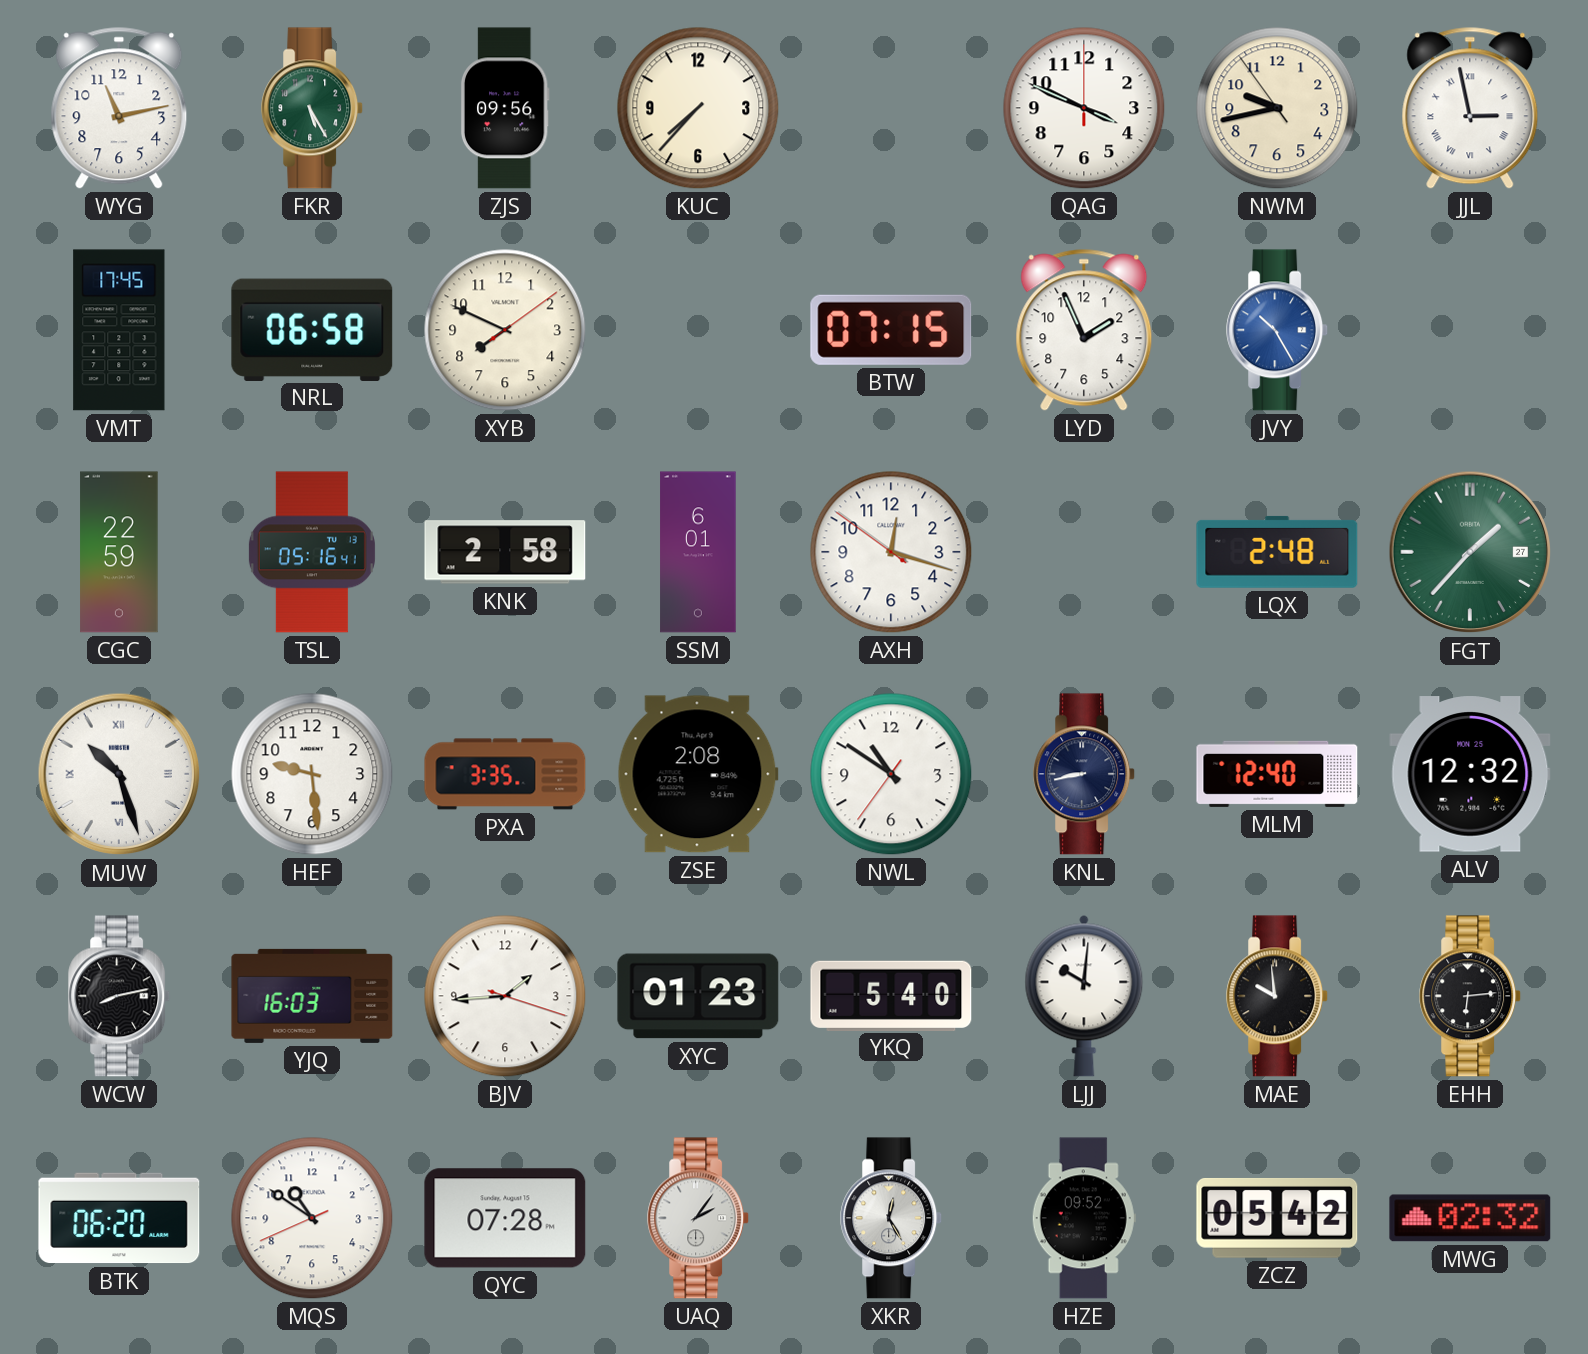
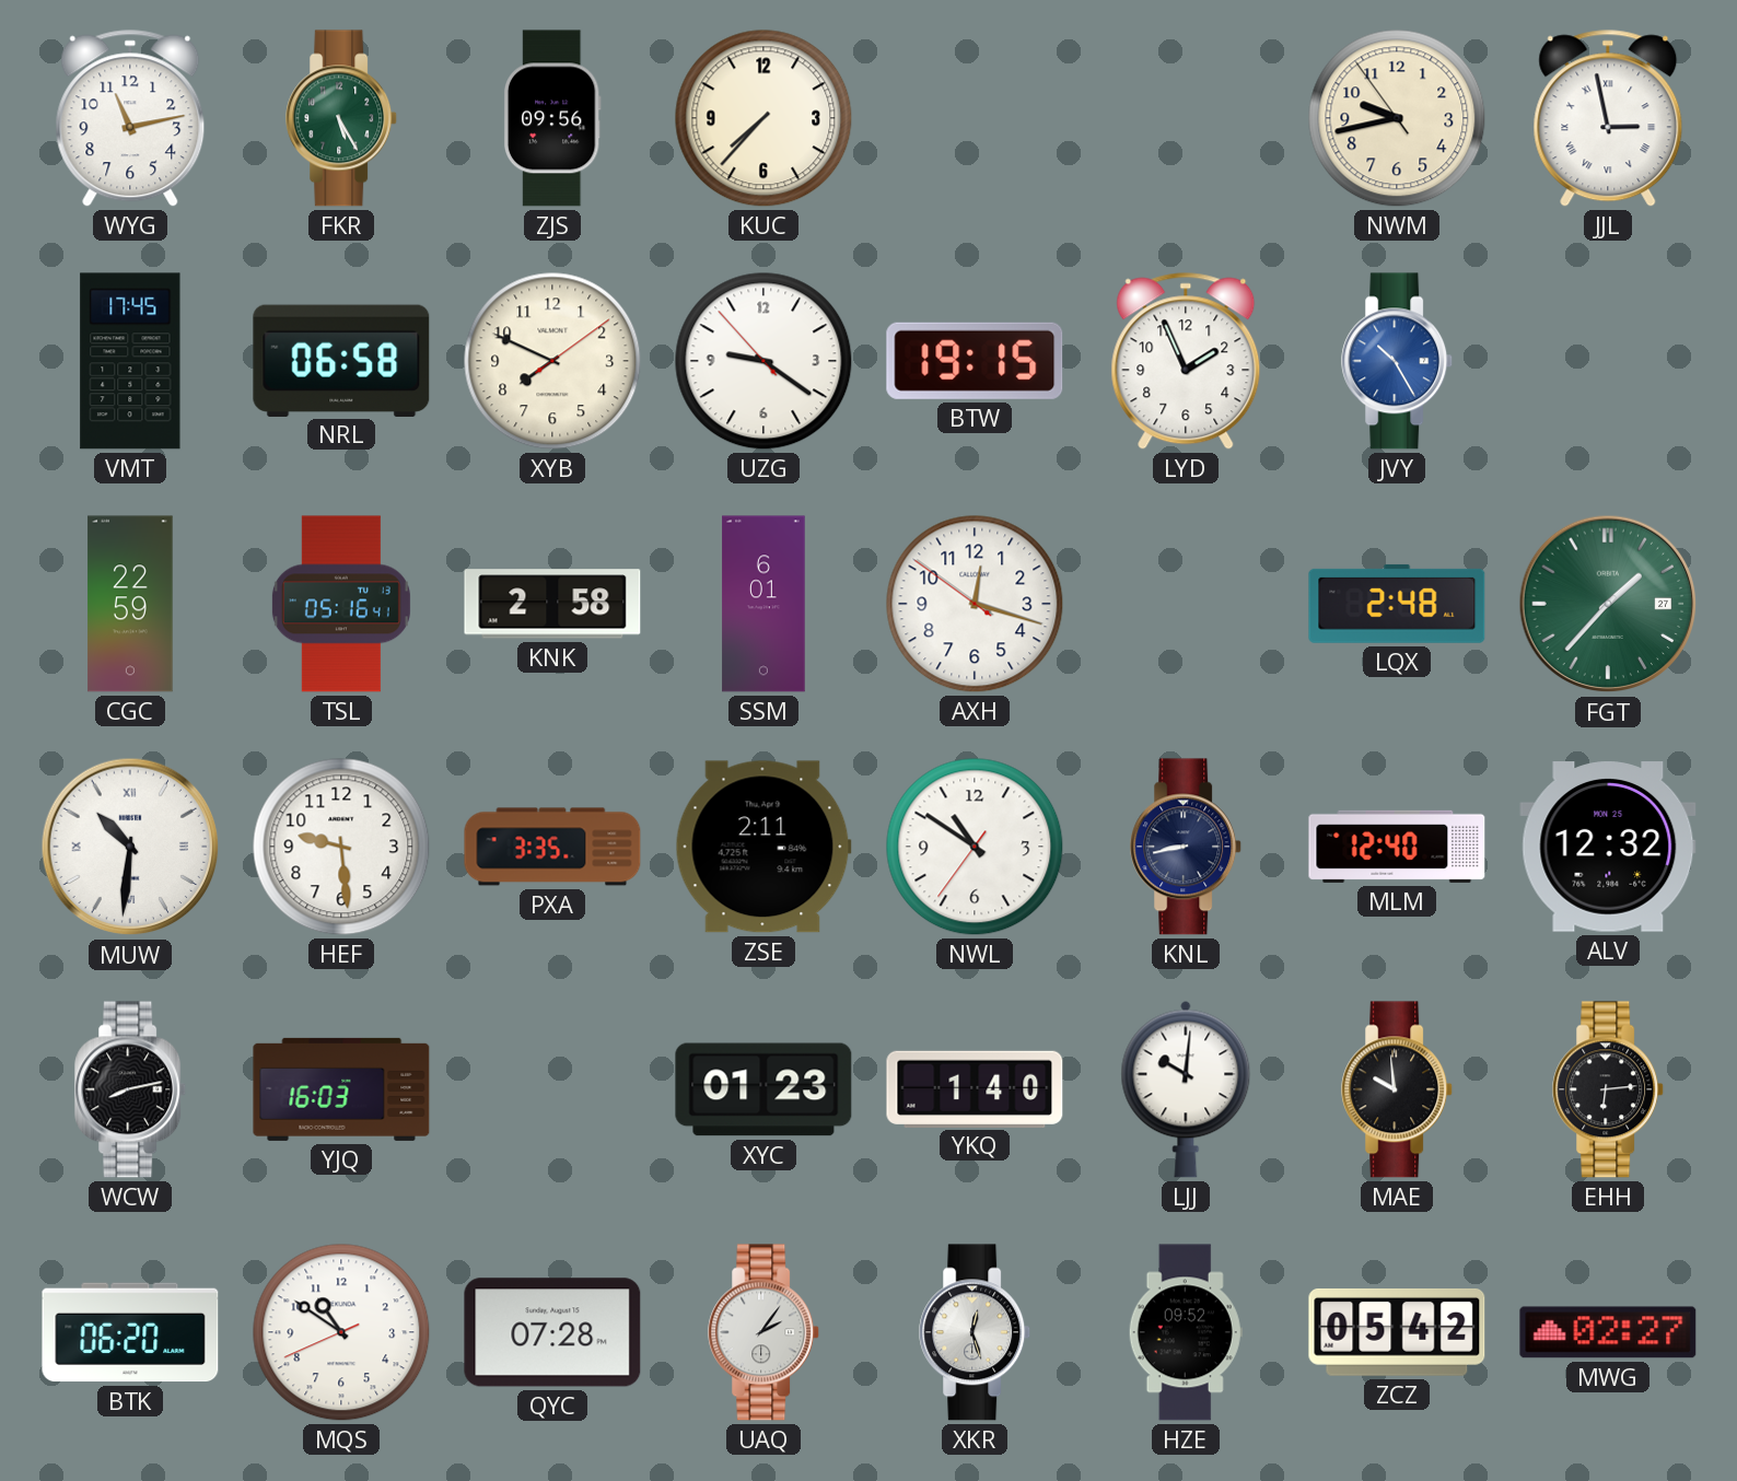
QAG: 3:49 -> none (1084, 108)
UZG: none -> 9:20 (763, 361)
BTW: 07:15 -> 19:15 (975, 361)
MUW: 10:27 -> 10:31 (130, 847)
ZSE: 2:08 -> 2:11 (763, 847)
BJV: 1:44 -> none (505, 996)
YKQ: 5:40 -> 1:40 (975, 1088)
XKR: 12:25 -> 12:27 (976, 1332)
MWG: 02:32 -> 02:27 (1608, 1332)
